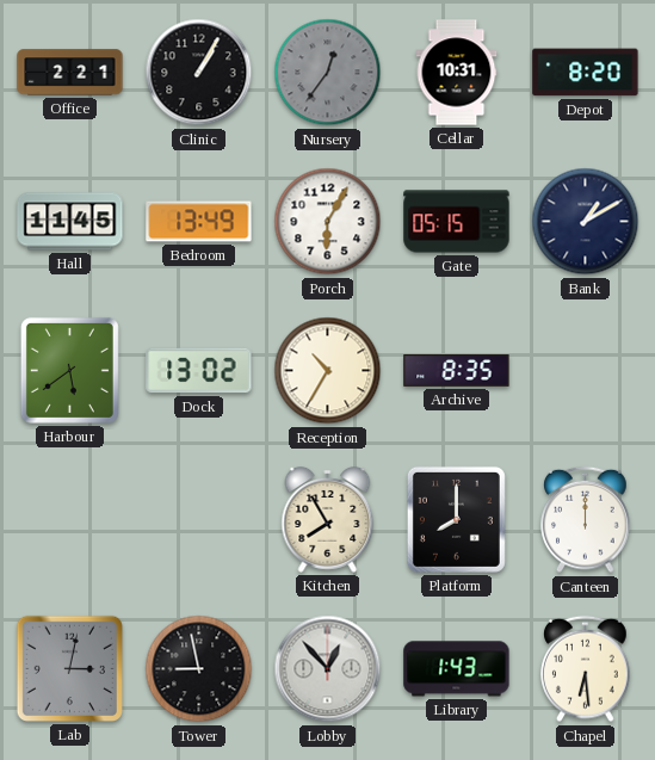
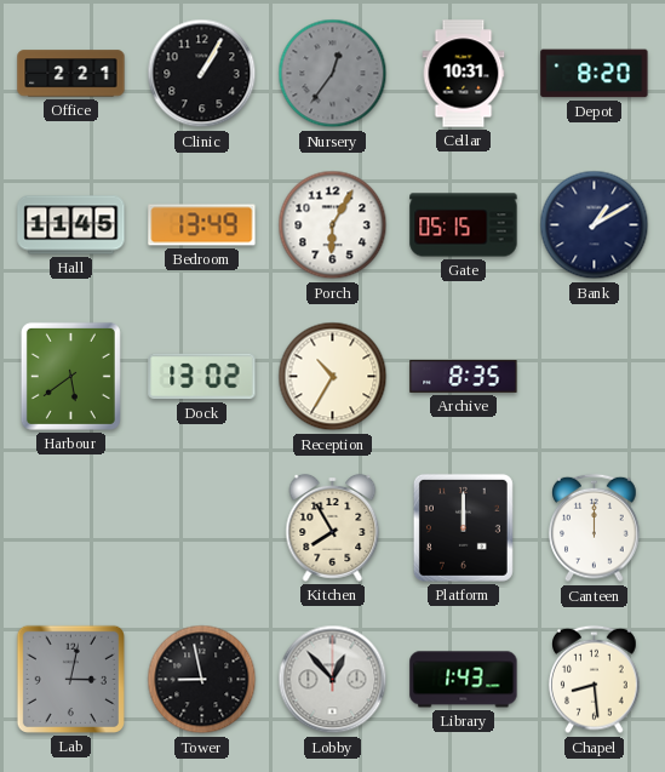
Platform: 8:00 -> 12:00 (463, 527)
Chapel: 6:29 -> 8:29 (595, 680)
